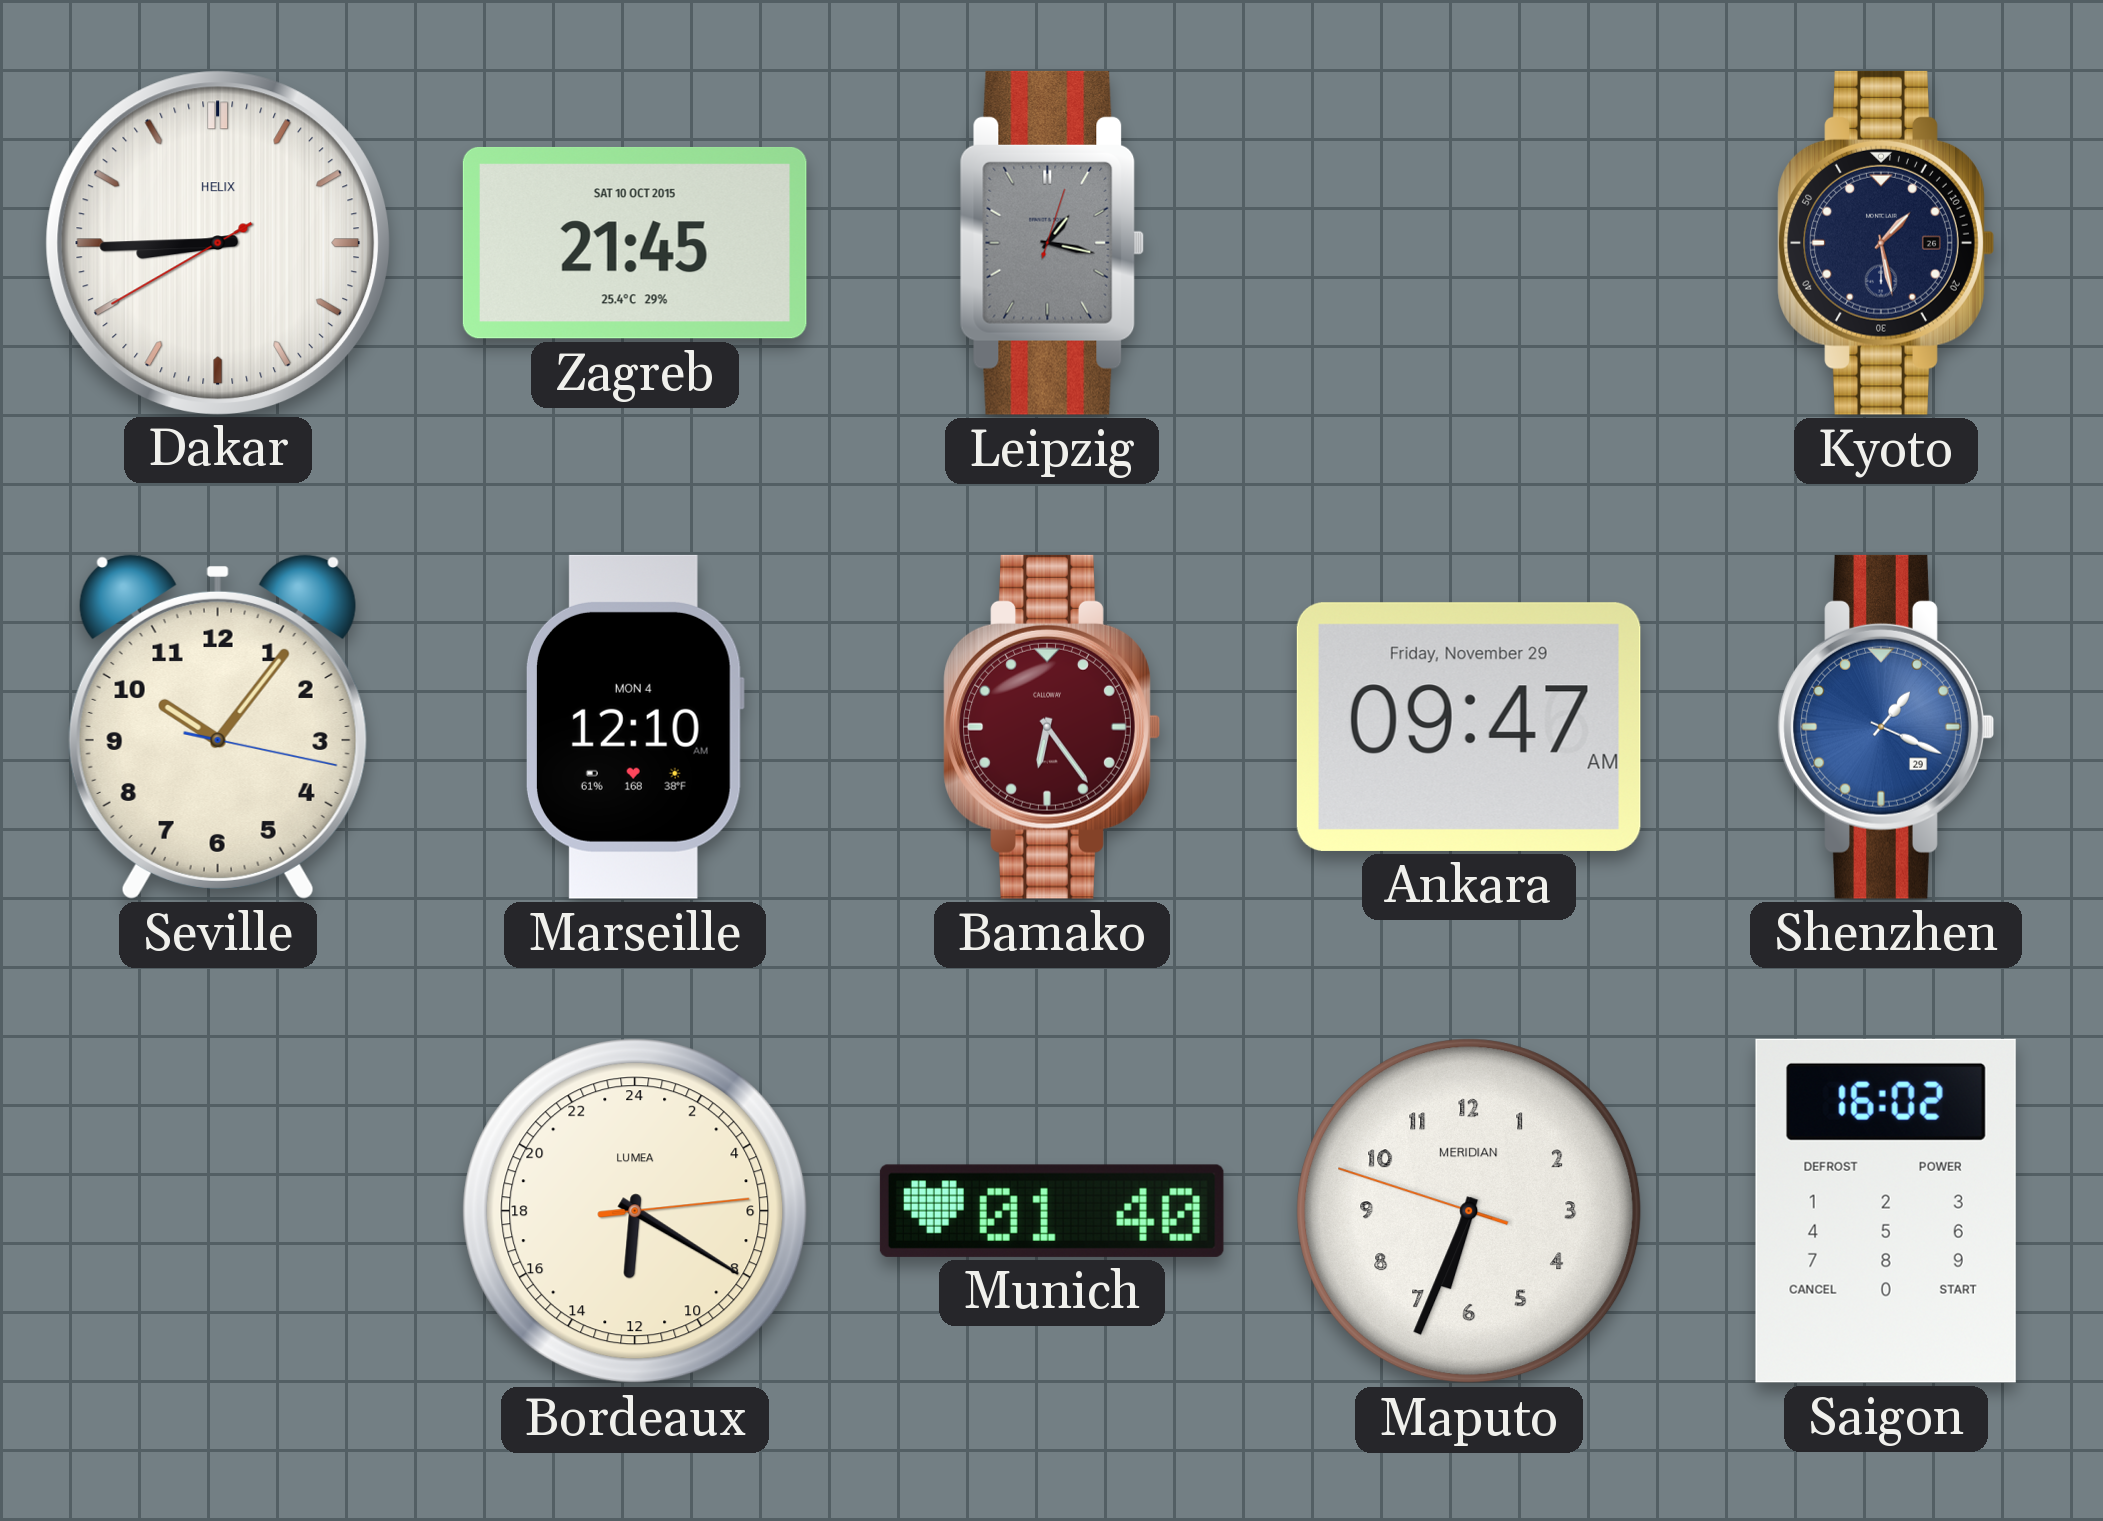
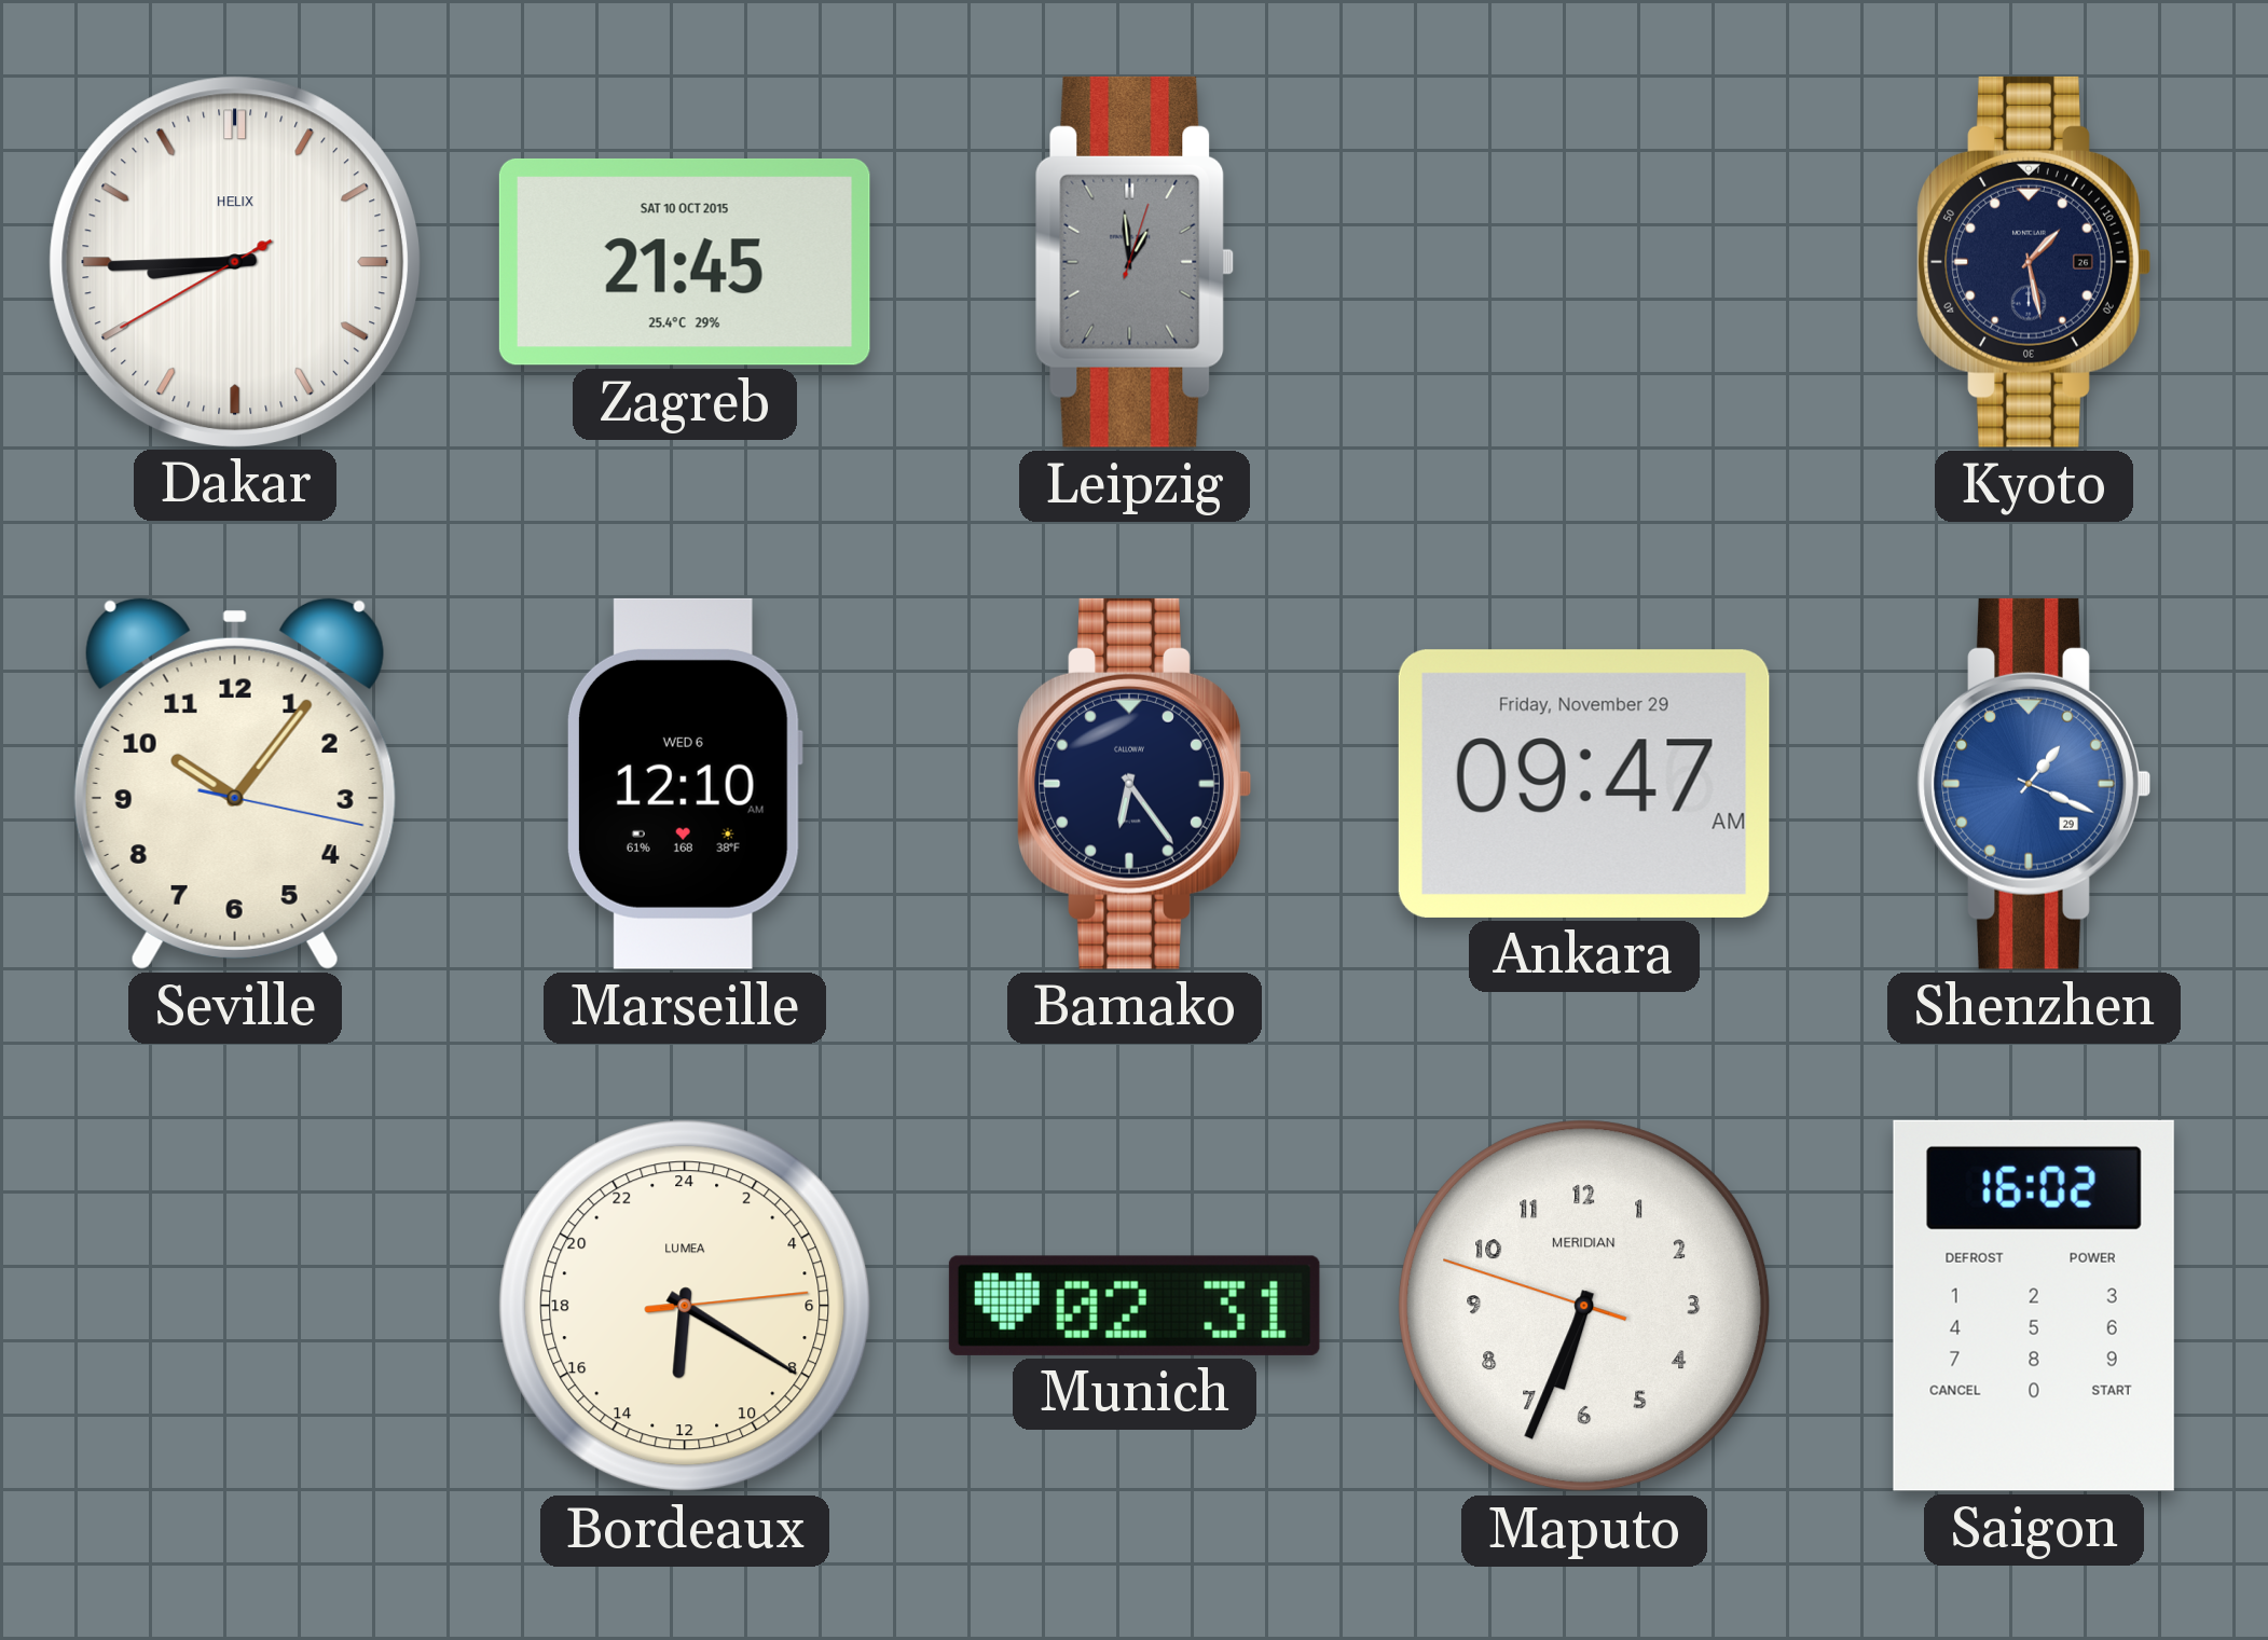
Leipzig: 1:17 -> 12:59 (1135, 262)
Marseille date: MON 4 -> WED 6 (684, 784)
Bamako dial: burgundy -> navy (1135, 784)
Munich: 01:40 -> 02:31 (1135, 1306)
